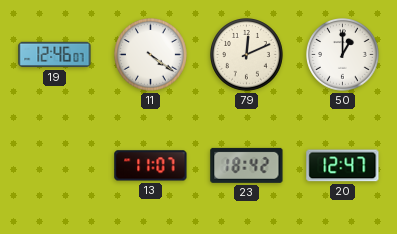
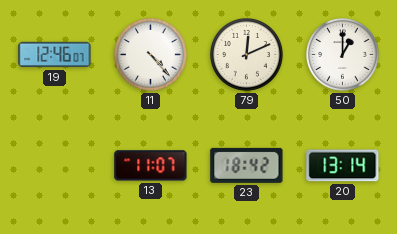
11: 4:21 -> 4:23 (151, 55)
20: 12:47 -> 13:14 (343, 166)
